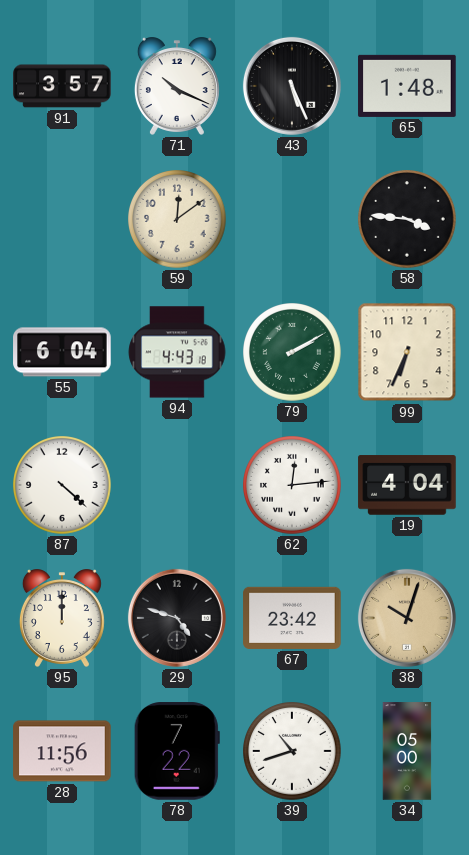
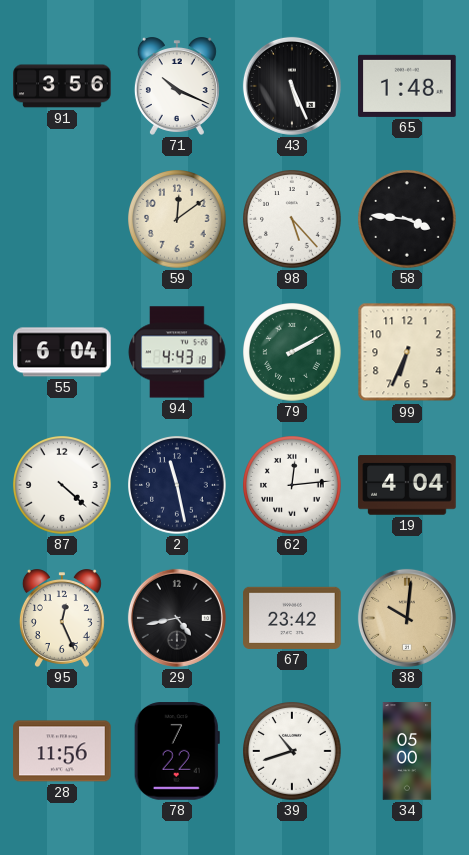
91: 3:57 -> 3:56 (62, 86)
98: none -> 5:23 (293, 220)
2: none -> 11:28 (178, 486)
95: 12:00 -> 12:26 (62, 618)
29: 4:48 -> 4:43 (177, 618)
38: 10:03 -> 10:01 (407, 618)
